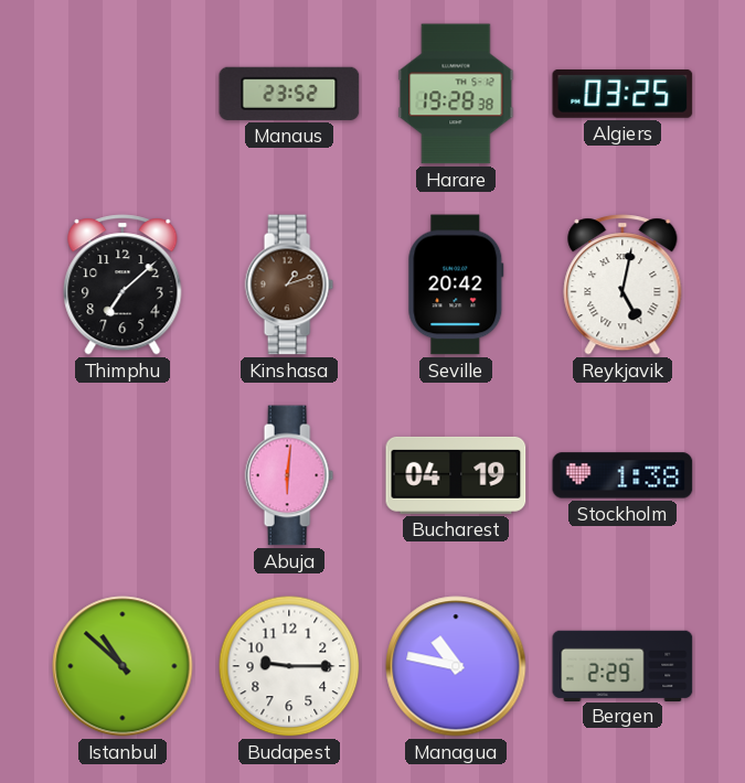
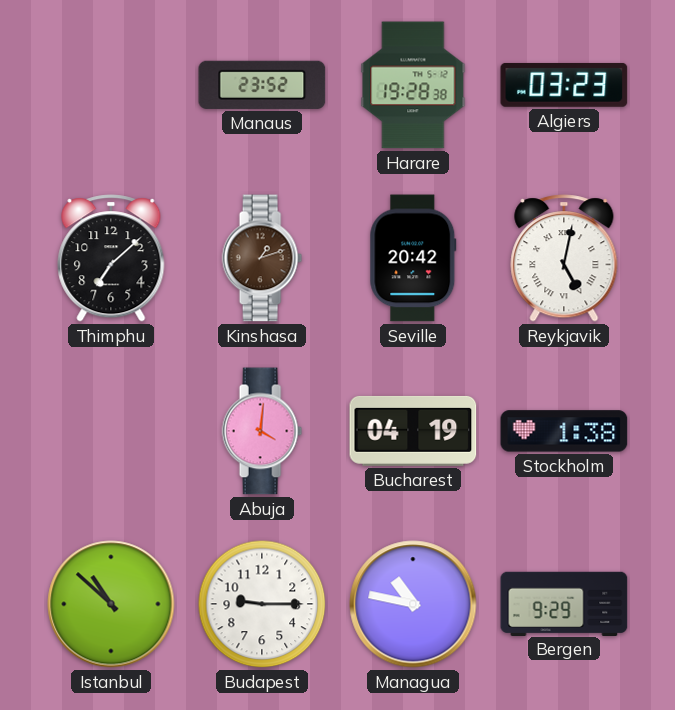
Algiers: 03:25 -> 03:23 (564, 85)
Abuja: 6:01 -> 4:01 (262, 431)
Bergen: 2:29 -> 9:29 (564, 603)
